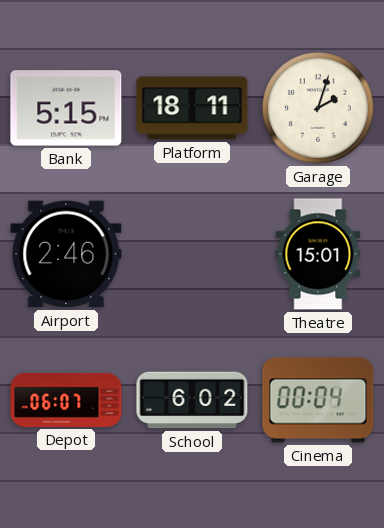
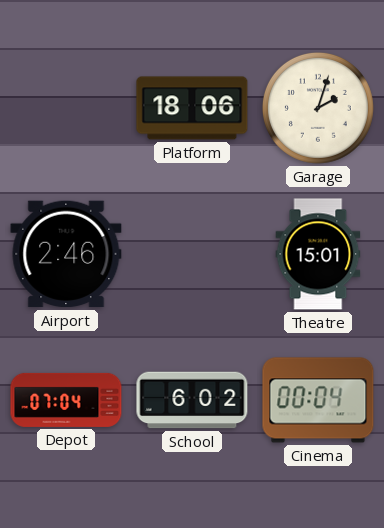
Bank: 5:15 -> none (66, 108)
Platform: 18:11 -> 18:06 (192, 108)
Depot: 06:07 -> 07:04 (66, 400)
